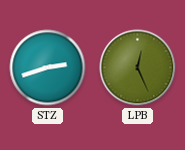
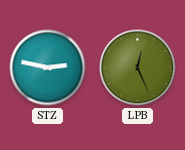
STZ: 2:42 -> 2:47 (48, 68)
